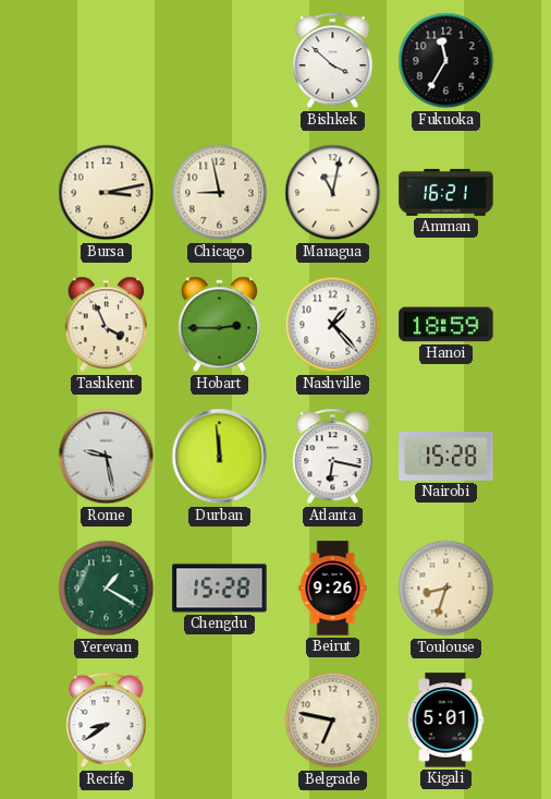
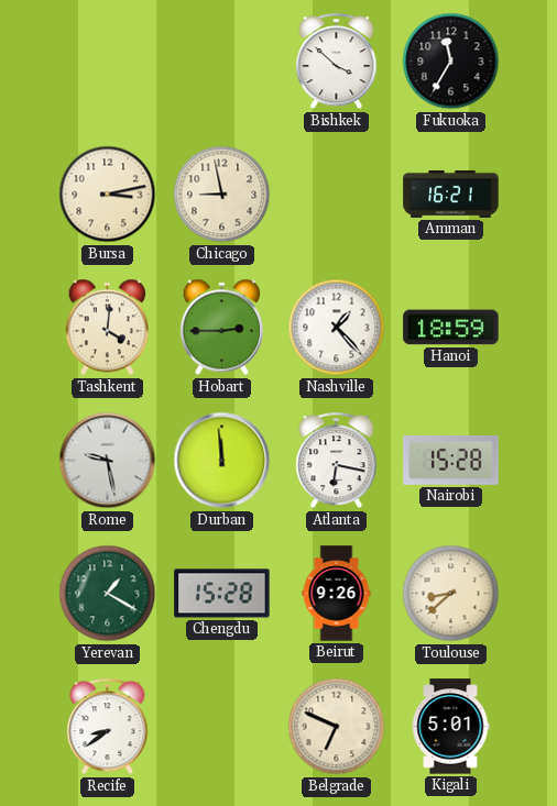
Managua: 11:02 -> none (333, 193)
Tashkent: 3:56 -> 4:01 (107, 328)
Toulouse: 8:33 -> 8:38 (451, 594)
Belgrade: 6:47 -> 6:49 (337, 727)
